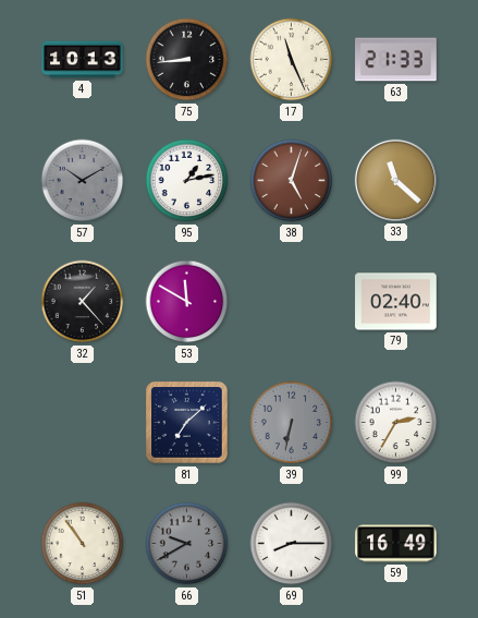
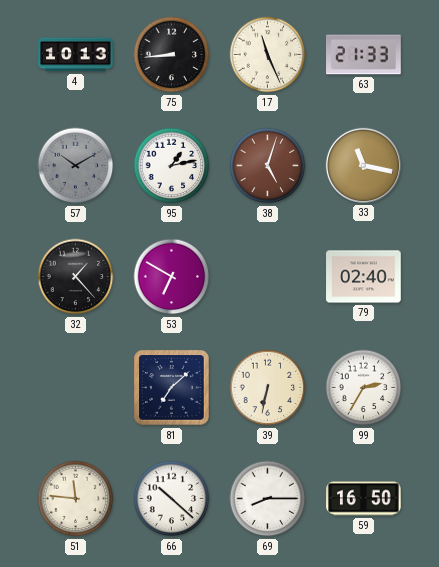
33: 11:22 -> 11:17 (363, 165)
53: 11:50 -> 6:50 (172, 277)
39 dial: grey -> cream (268, 388)
51: 10:54 -> 11:46 (76, 499)
66: 9:40 -> 10:22 (172, 499)
66 dial: grey -> white (172, 499)
59: 16:49 -> 16:50 (364, 499)
